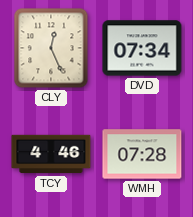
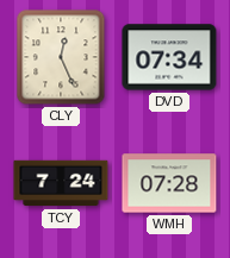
TCY: 4:46 -> 7:24 (61, 183)
